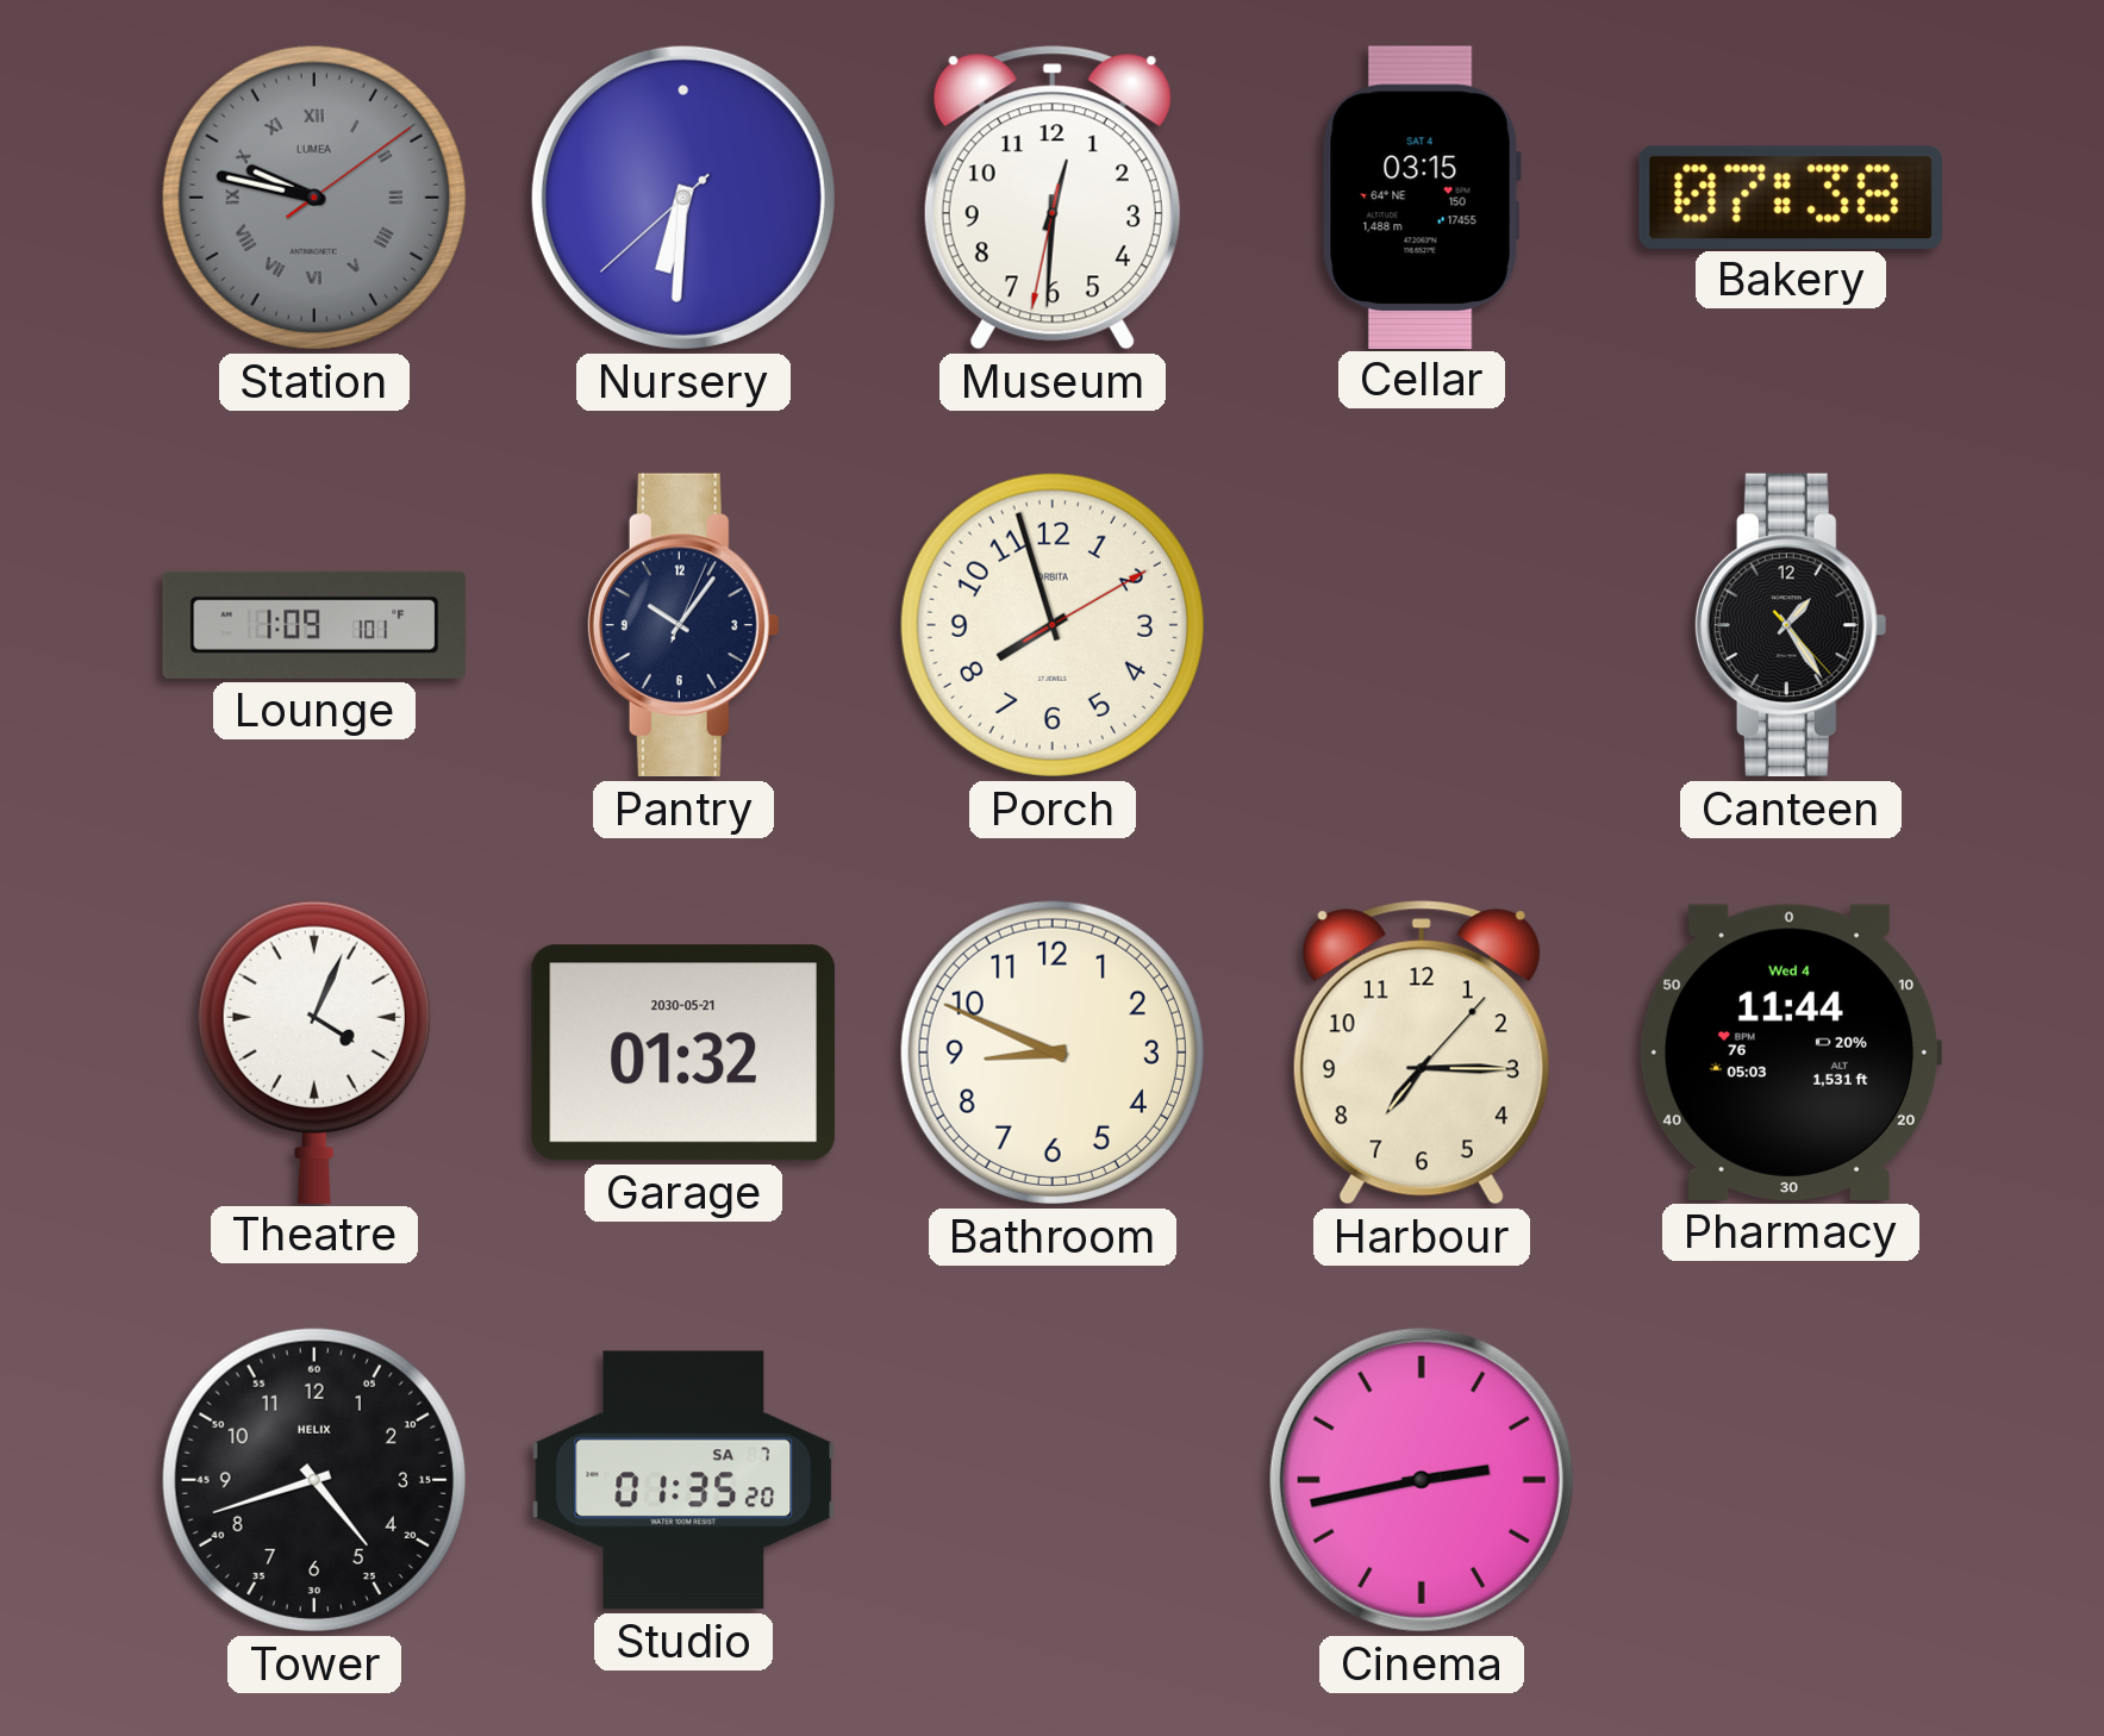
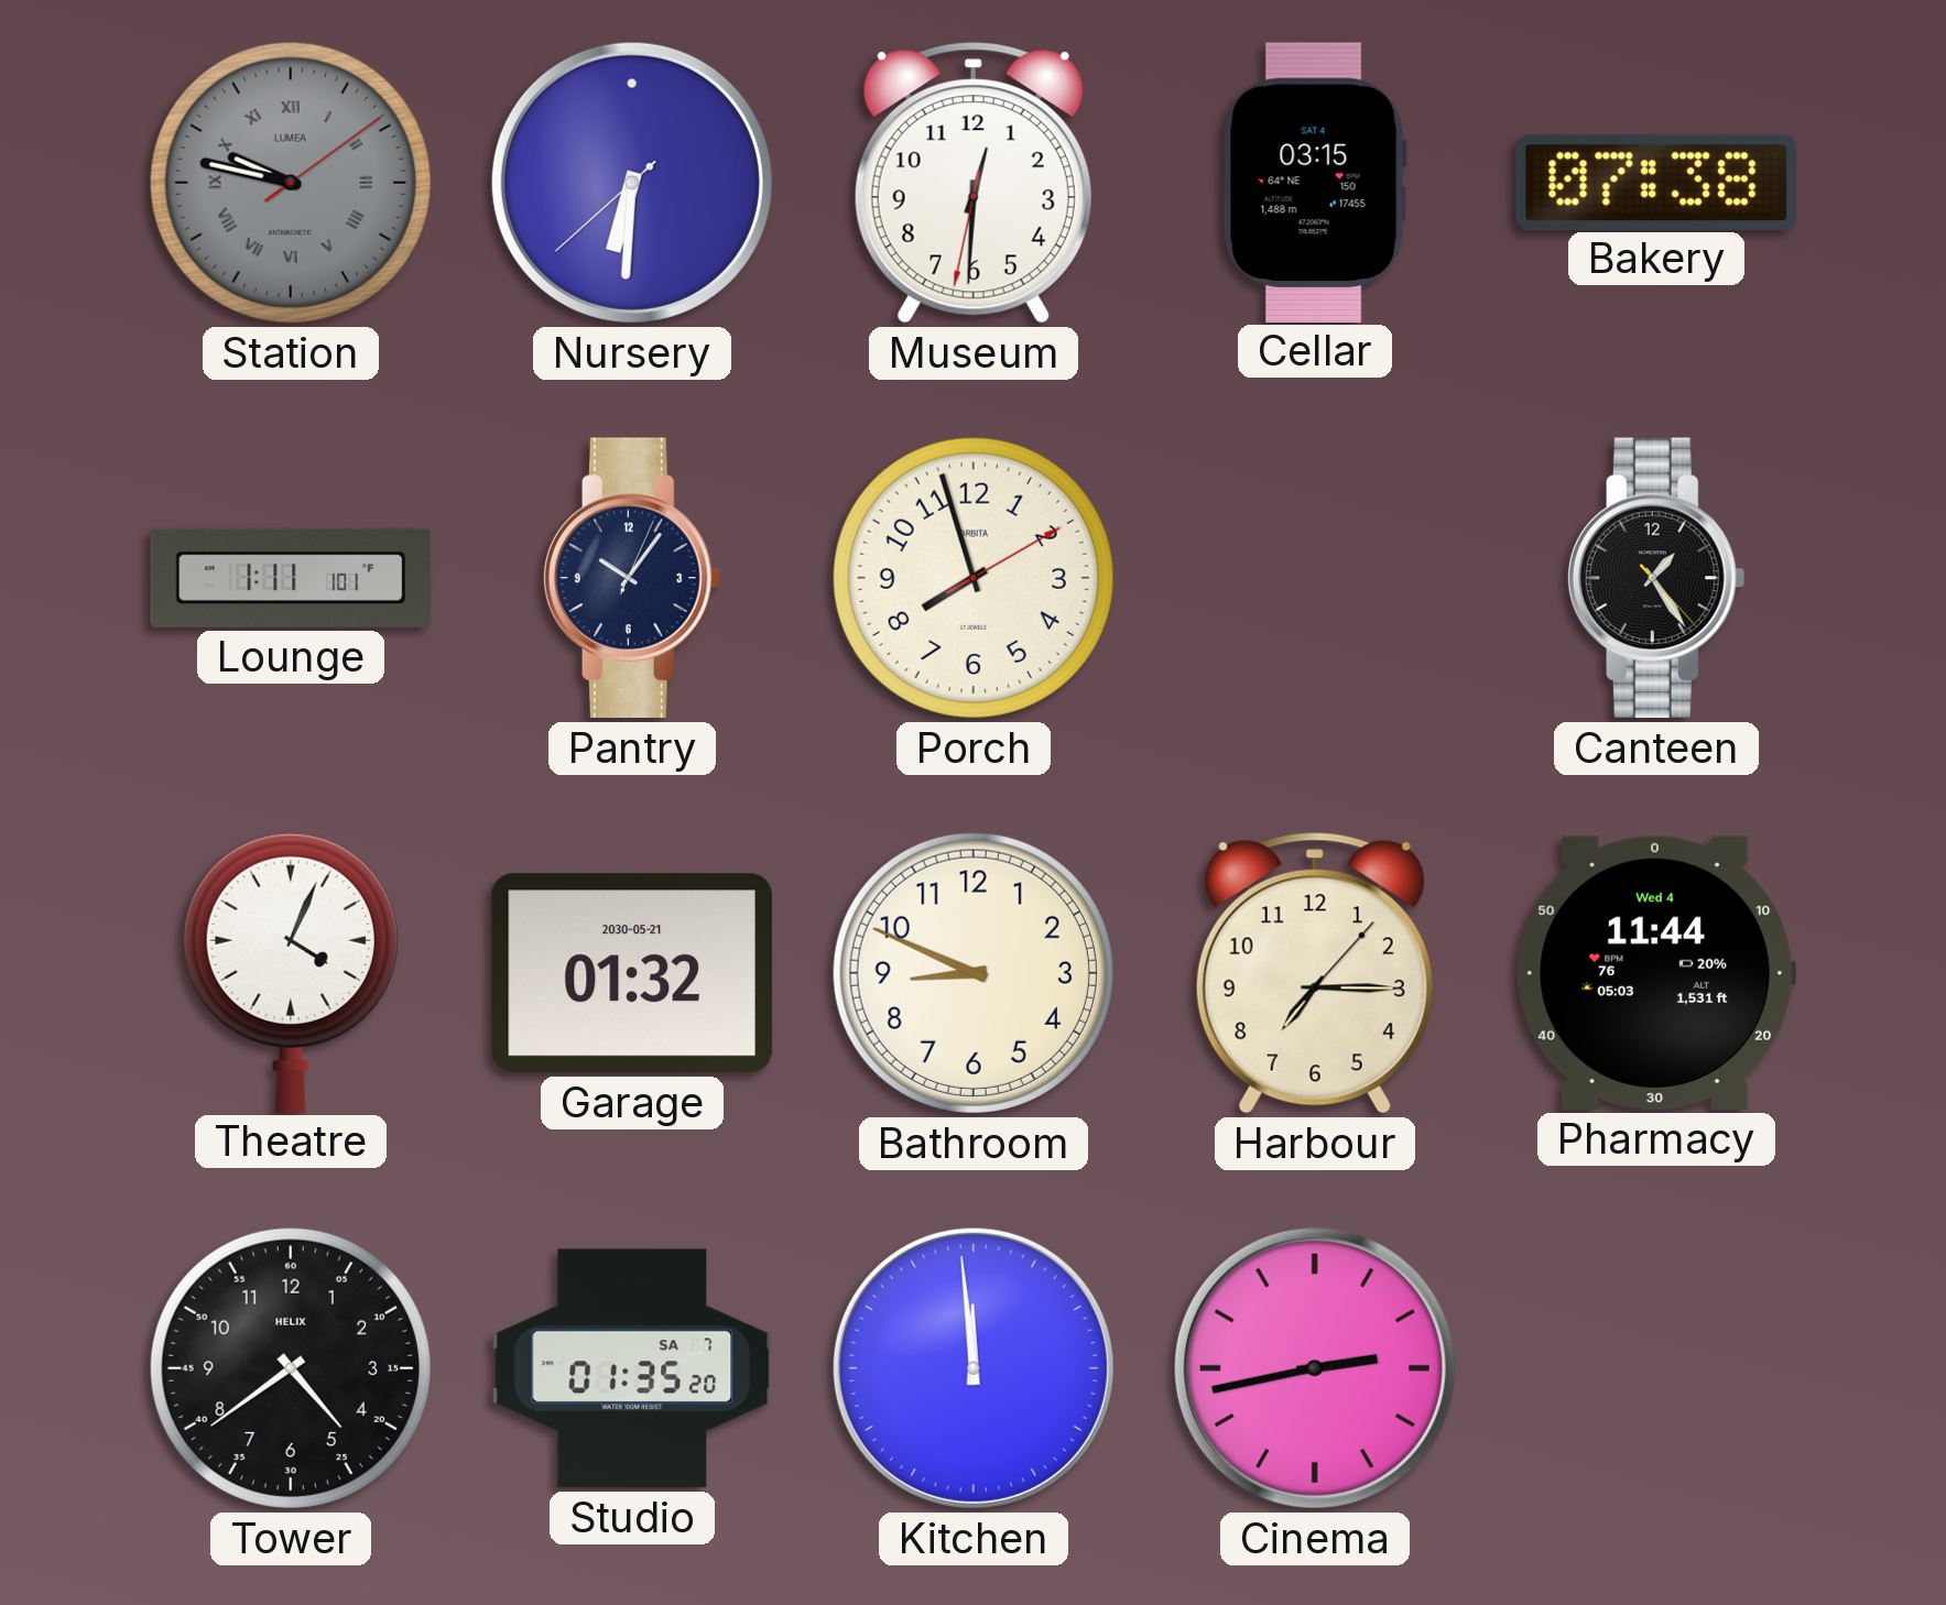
Lounge: 1:09 -> 1:11 (291, 578)
Tower: 4:42 -> 4:39 (291, 1368)
Kitchen: none -> 11:59 (974, 1368)
